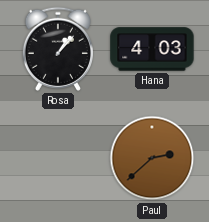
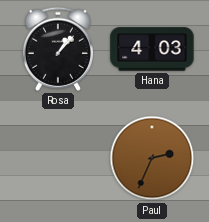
Paul: 2:38 -> 2:34 (152, 158)
